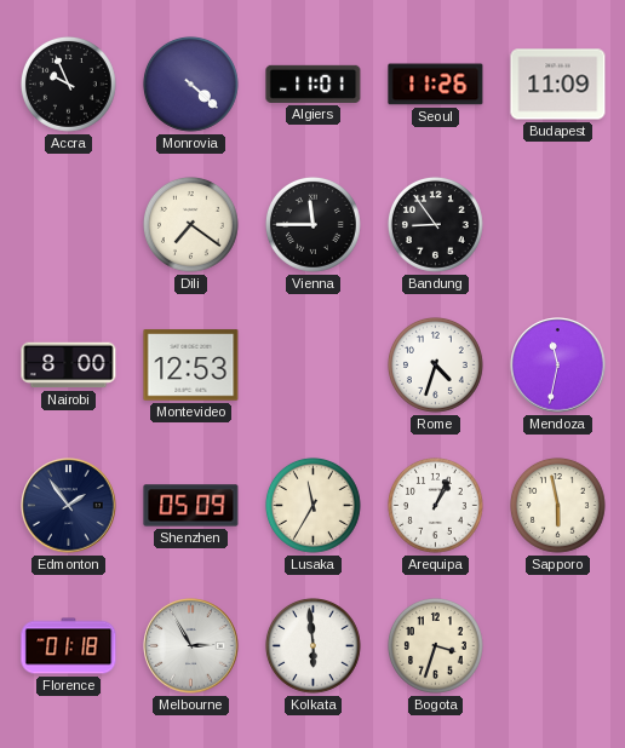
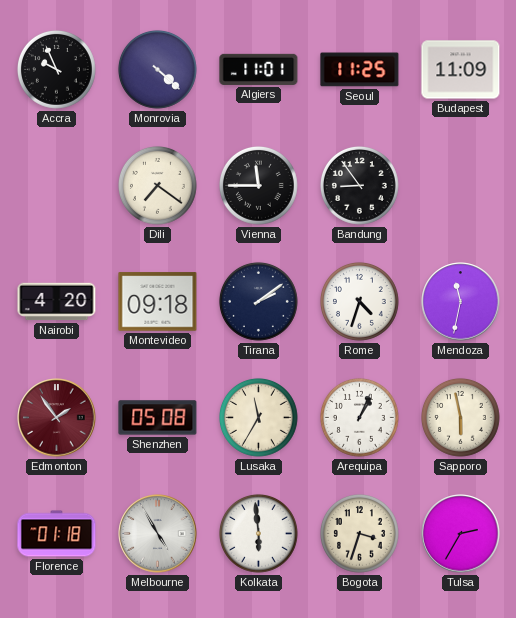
Seoul: 11:26 -> 11:25 (360, 70)
Nairobi: 8:00 -> 4:20 (57, 302)
Montevideo: 12:53 -> 09:18 (158, 302)
Tirana: none -> 2:09 (258, 301)
Edmonton dial: navy -> burgundy (57, 418)
Shenzhen: 05:09 -> 05:08 (158, 418)
Melbourne: 2:55 -> 4:55 (158, 534)
Tulsa: none -> 2:35 (461, 534)
